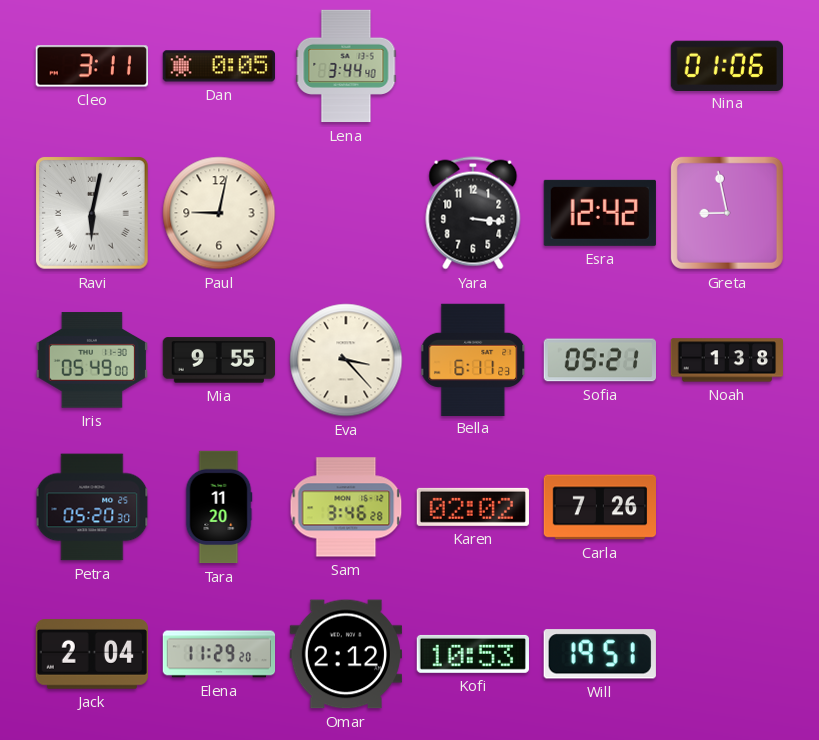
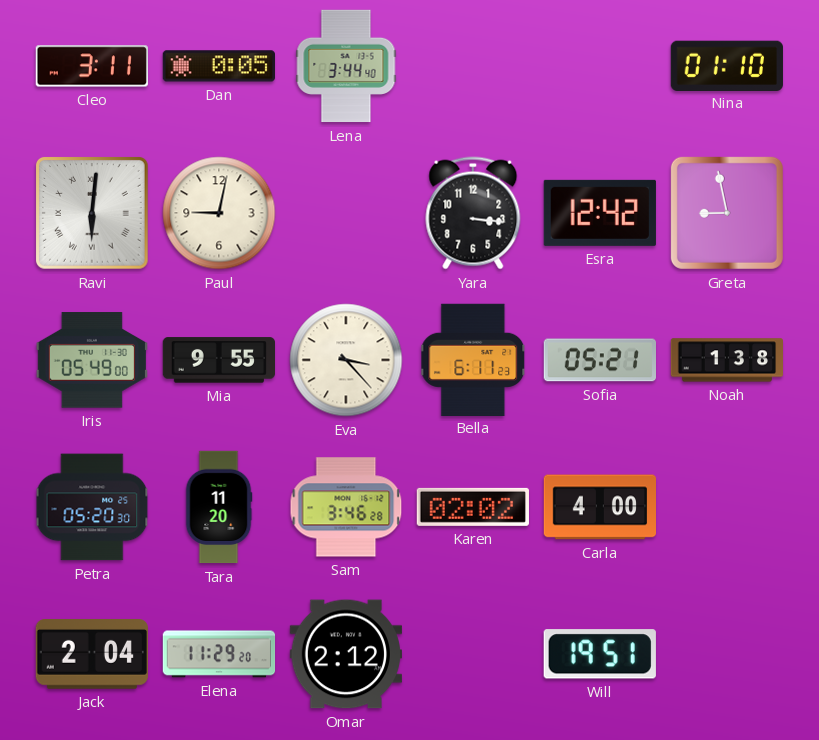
Nina: 01:06 -> 01:10 (727, 65)
Ravi: 6:02 -> 6:01 (92, 213)
Carla: 7:26 -> 4:00 (599, 507)
Kofi: 10:53 -> none (473, 654)
